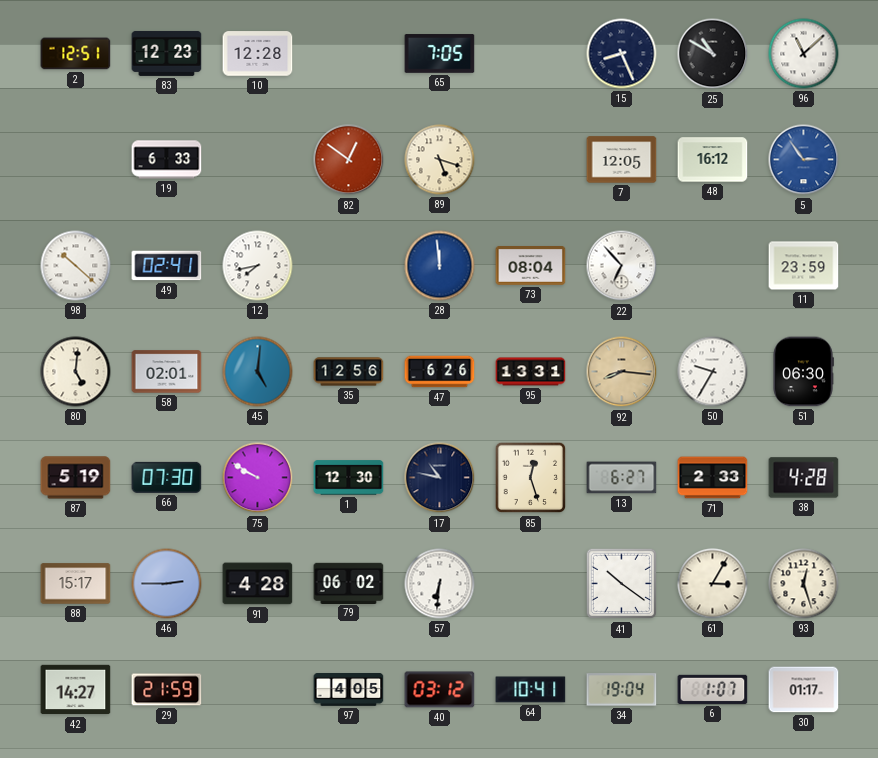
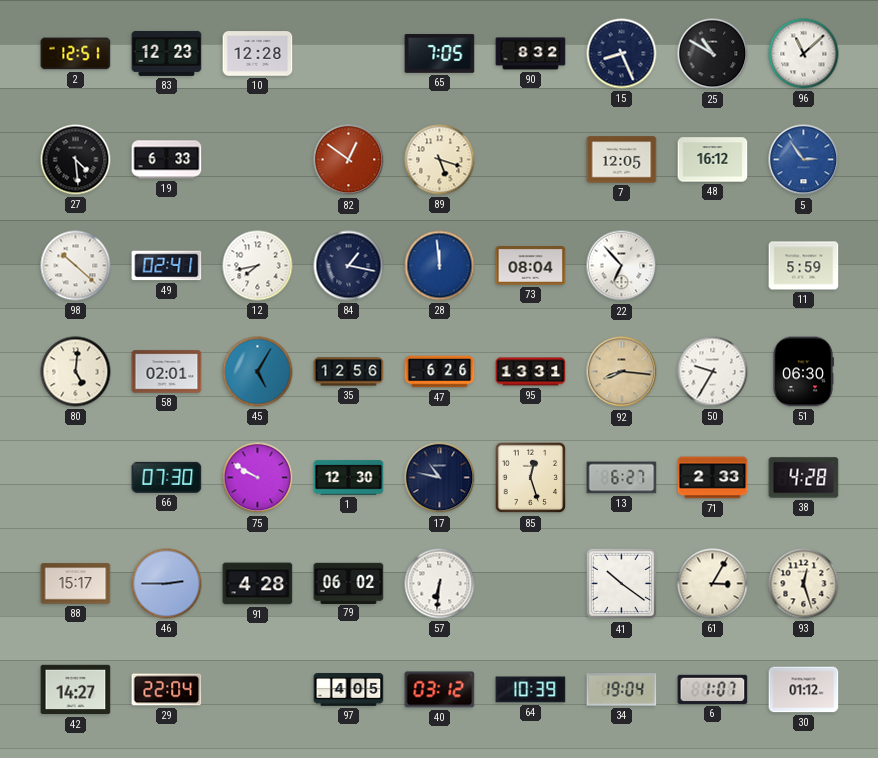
90: none -> 8:32 (531, 54)
27: none -> 4:29 (76, 160)
84: none -> 1:17 (349, 266)
11: 23:59 -> 5:59 (804, 266)
45: 5:01 -> 5:05 (258, 372)
87: 5:19 -> none (76, 478)
29: 21:59 -> 22:04 (167, 690)
64: 10:41 -> 10:39 (531, 690)
30: 01:17 -> 01:12 (804, 690)
